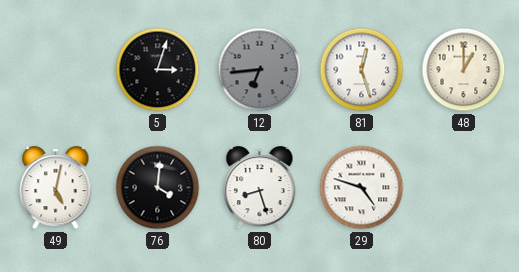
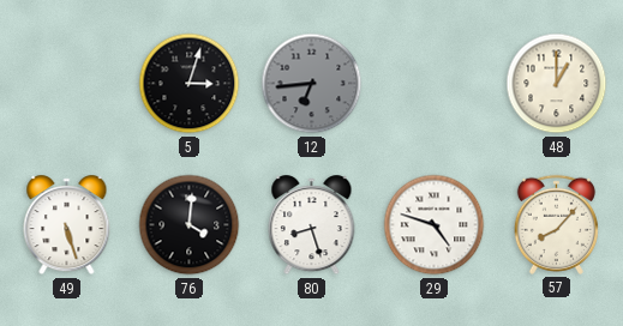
81: 12:27 -> none (362, 70)
49: 5:02 -> 5:27 (67, 225)
57: none -> 8:07 (556, 224)
